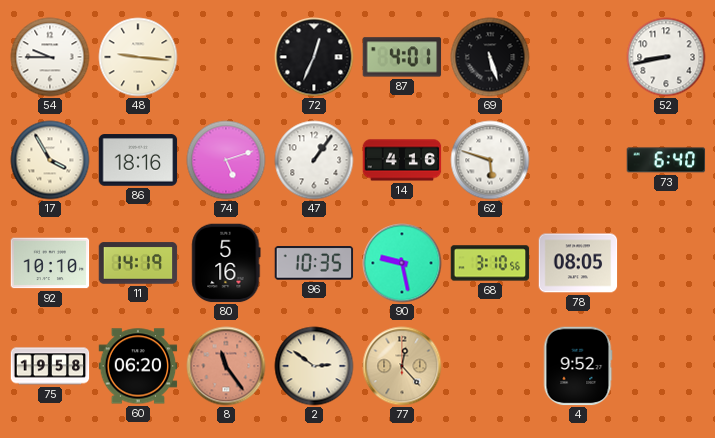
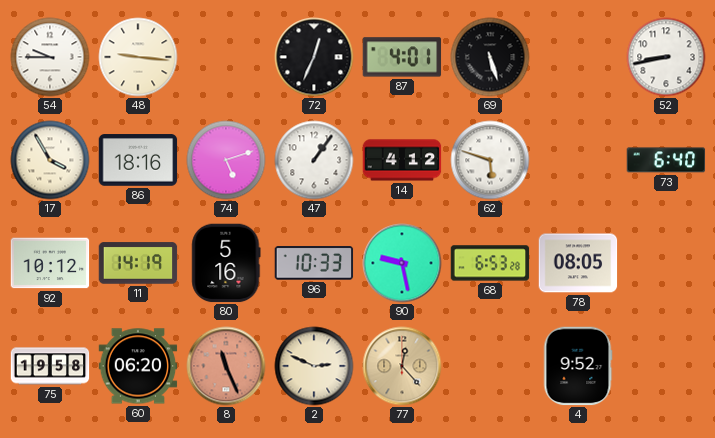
14: 4:16 -> 4:12 (402, 160)
92: 10:10 -> 10:12 (50, 263)
96: 10:35 -> 10:33 (314, 263)
68: 3:10 -> 6:53 (490, 263)
8: 11:24 -> 11:26 (226, 366)
2: 2:51 -> 2:49 (314, 366)
